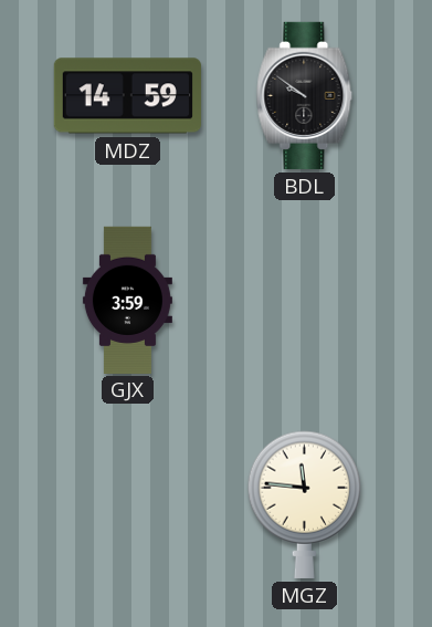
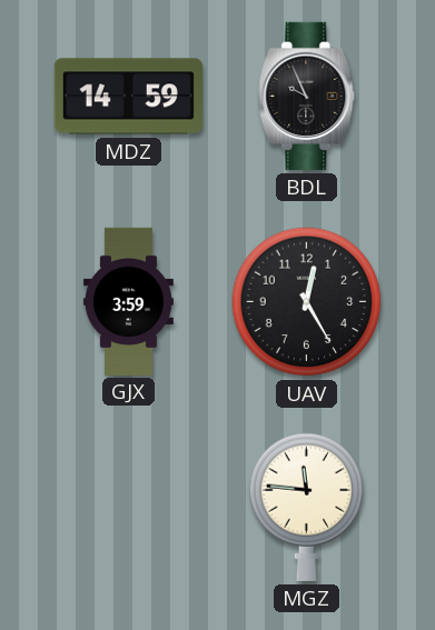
BDL: 9:51 -> 9:56 (307, 96)
UAV: none -> 12:25 (307, 302)
